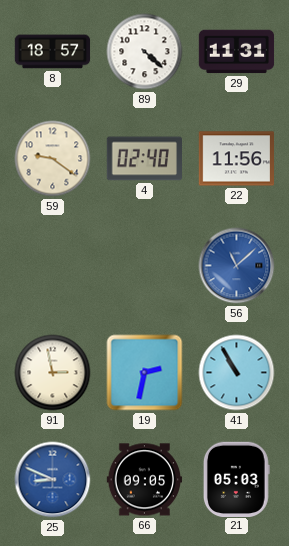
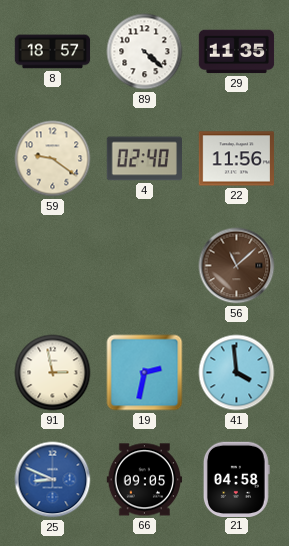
29: 11:31 -> 11:35 (237, 52)
56 dial: blue -> brown (237, 266)
41: 10:55 -> 3:59 (237, 373)
21: 05:03 -> 04:58 (236, 479)
